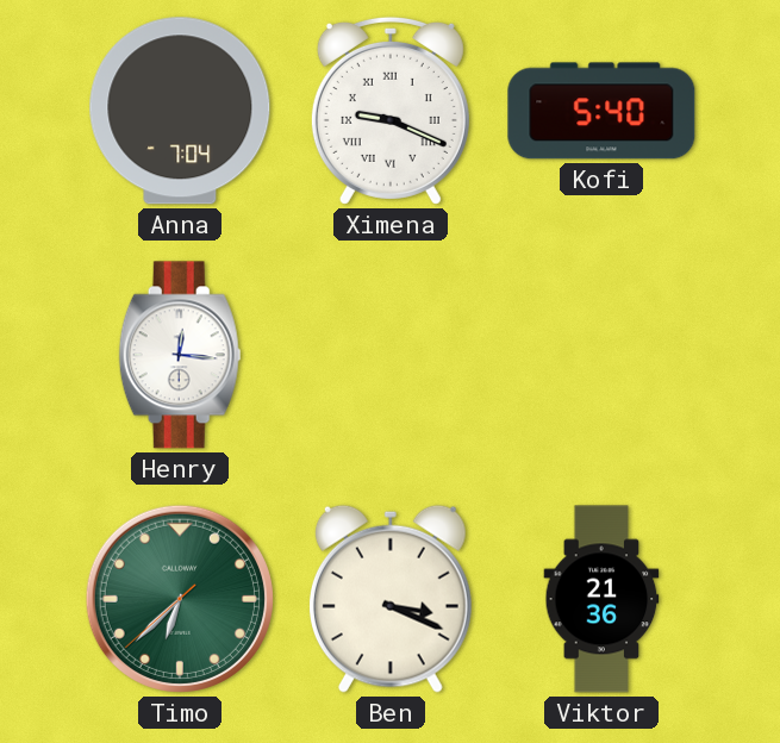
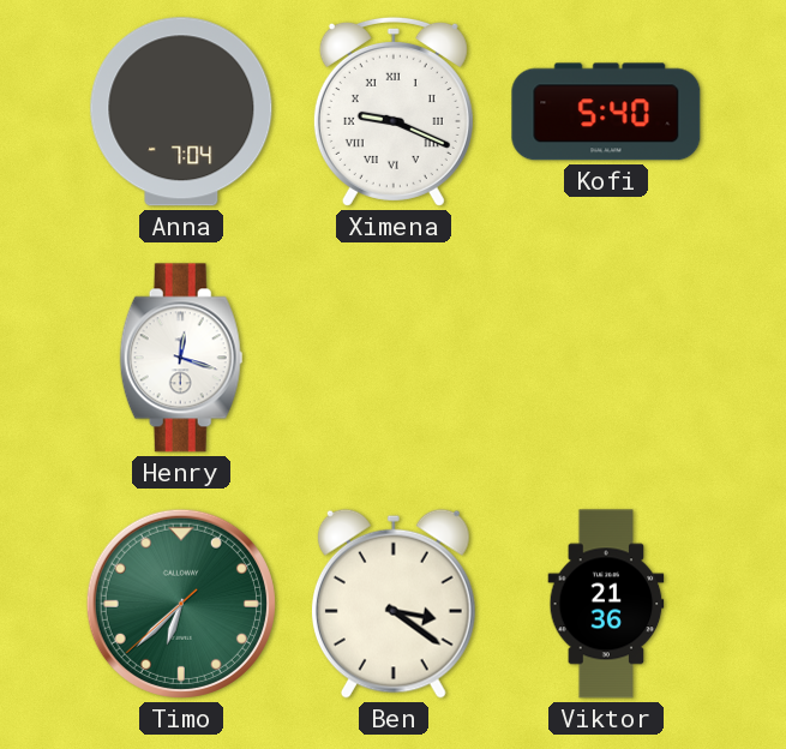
Henry: 12:16 -> 12:18 (181, 358)
Ben: 3:19 -> 3:21 (394, 604)
